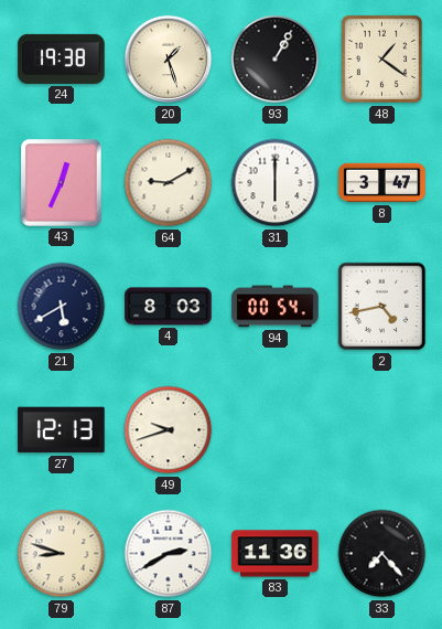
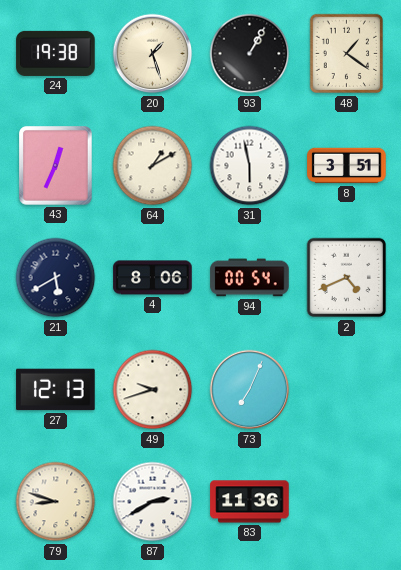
64: 9:10 -> 1:10 (153, 166)
31: 6:00 -> 5:58 (250, 166)
8: 3:47 -> 3:51 (347, 166)
4: 8:03 -> 8:06 (153, 278)
2: 4:43 -> 4:41 (347, 278)
73: none -> 7:04 (250, 390)
33: 7:23 -> none (382, 554)
